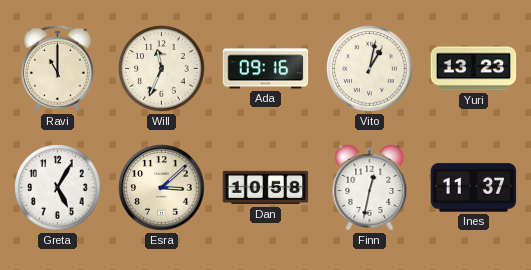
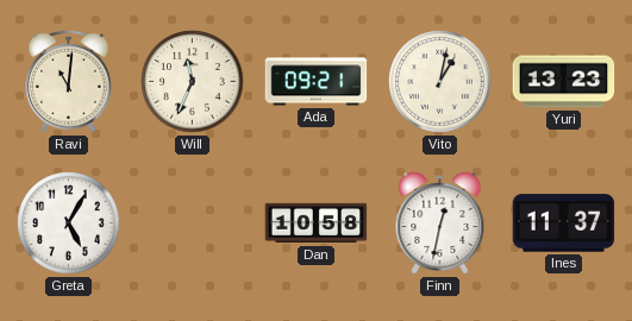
Ravi: 11:00 -> 11:01 (69, 81)
Ada: 09:16 -> 09:21 (317, 82)
Esra: 3:08 -> none (162, 188)
